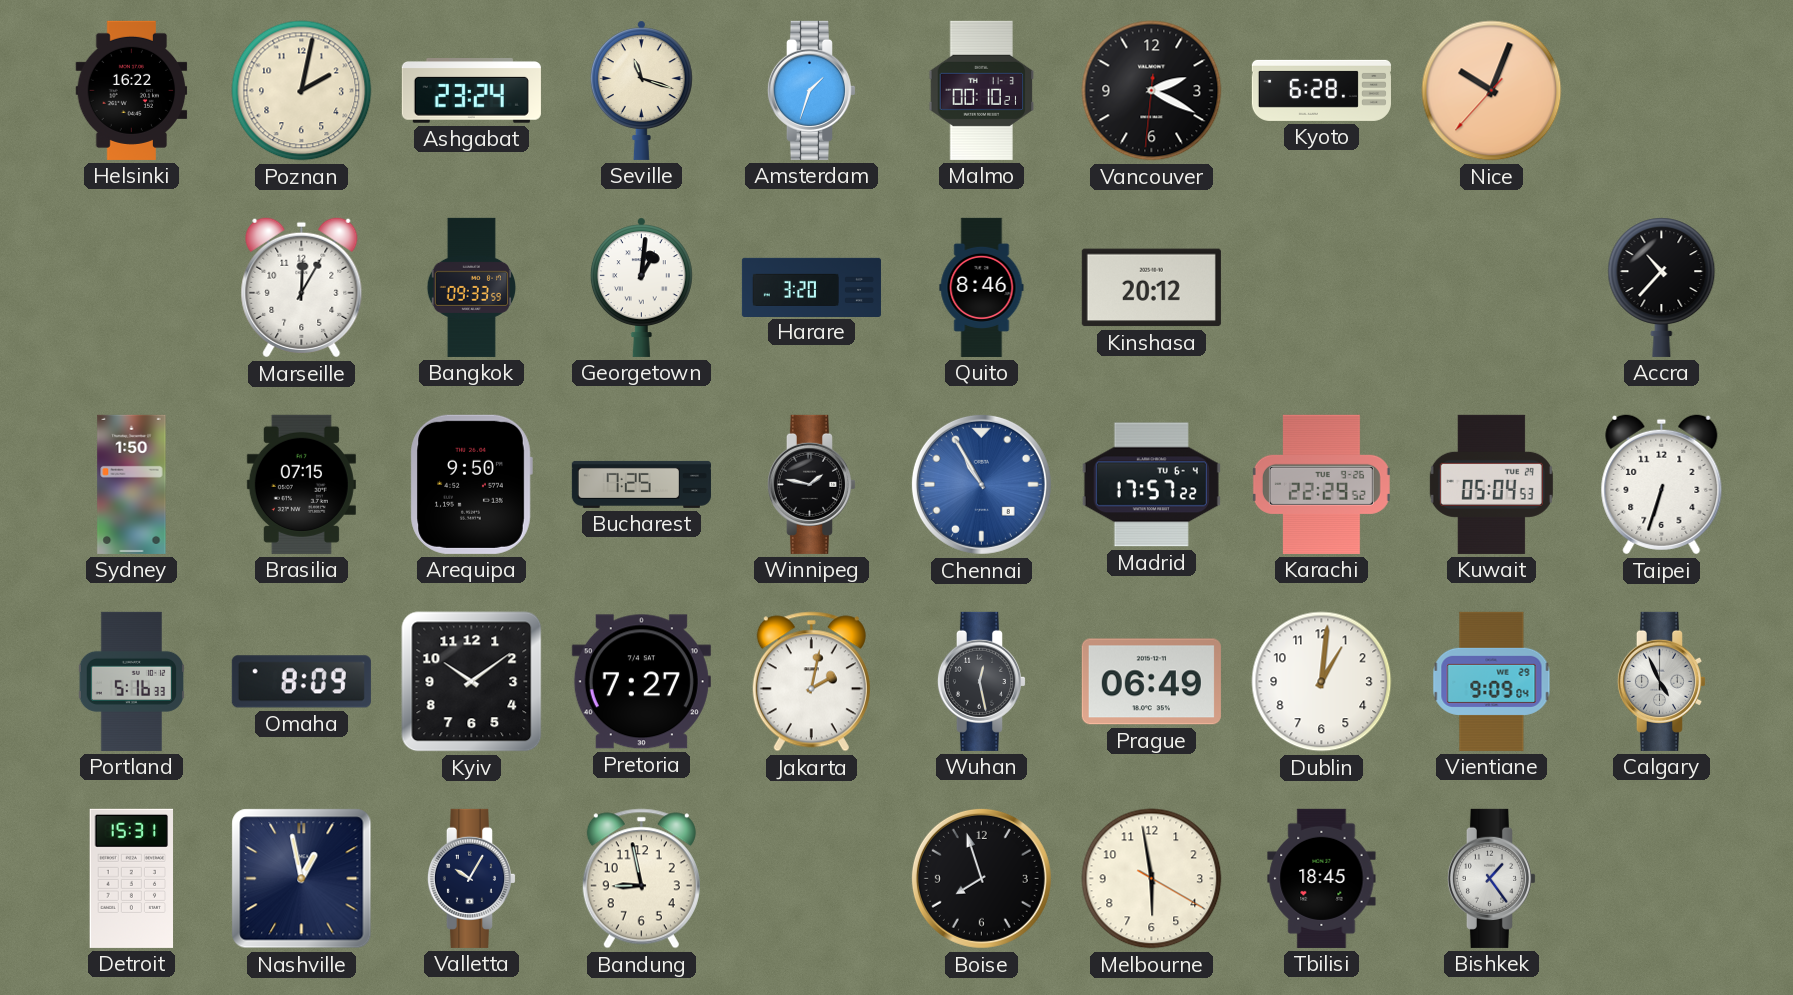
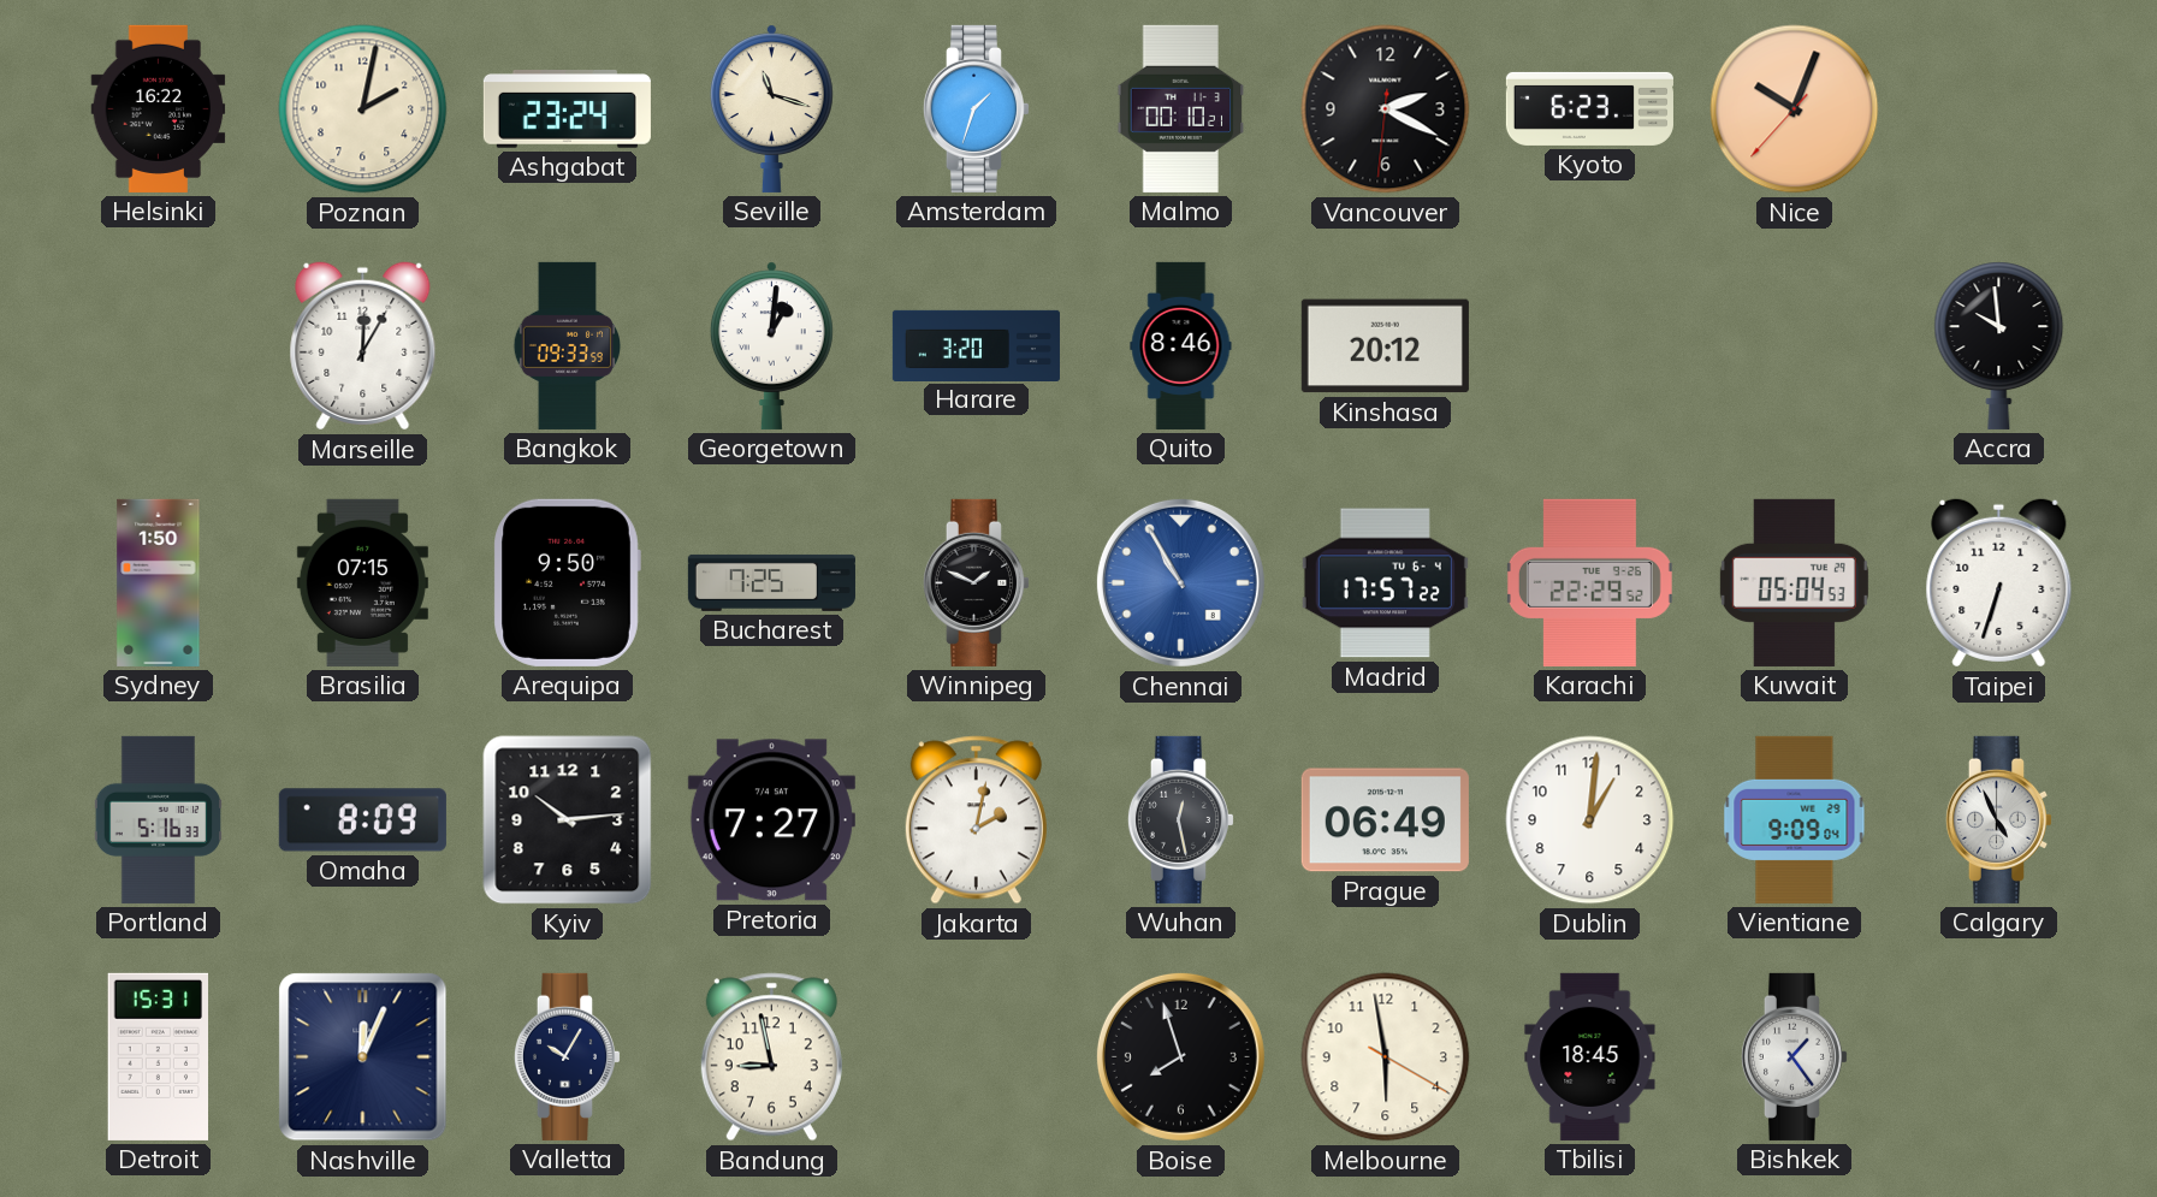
Kyoto: 6:28 -> 6:23 (1589, 108)
Accra: 10:37 -> 9:59 (1999, 345)
Winnipeg: 1:47 -> 1:49 (976, 582)
Kyiv: 10:09 -> 10:14 (568, 820)
Nashville: 12:58 -> 12:04 (363, 1057)
